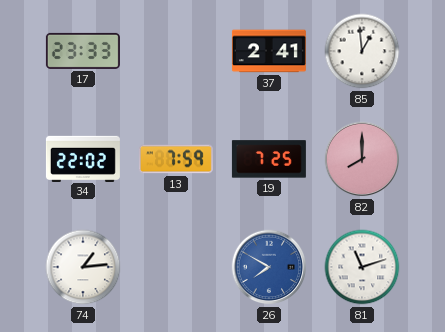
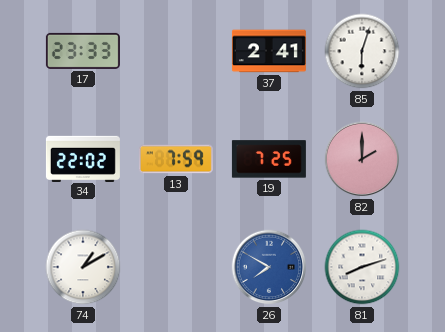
85: 12:59 -> 6:03 (362, 51)
82: 8:00 -> 2:00 (362, 159)
74: 1:14 -> 1:10 (83, 267)
81: 11:12 -> 8:12 (362, 267)
